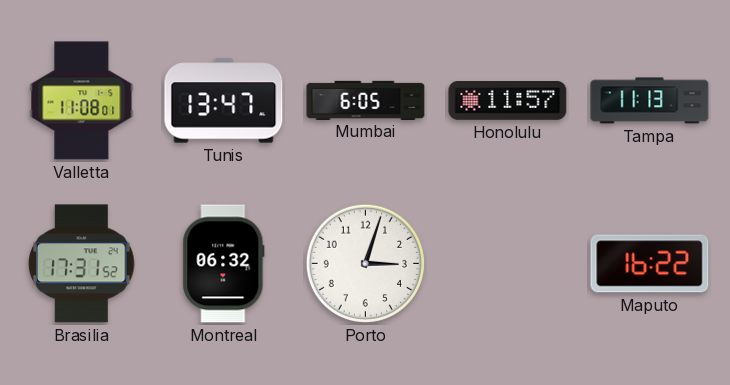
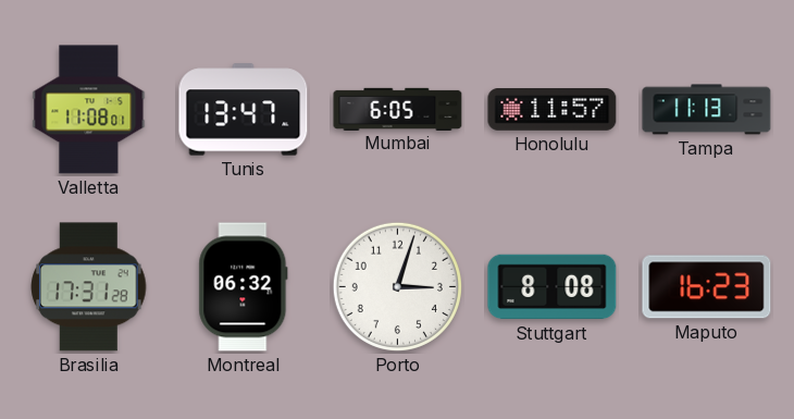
Brasilia: 17:31:52 -> 17:31:28 (89, 287)
Stuttgart: none -> 8:08 (553, 287)
Maputo: 16:22 -> 16:23 (707, 287)
